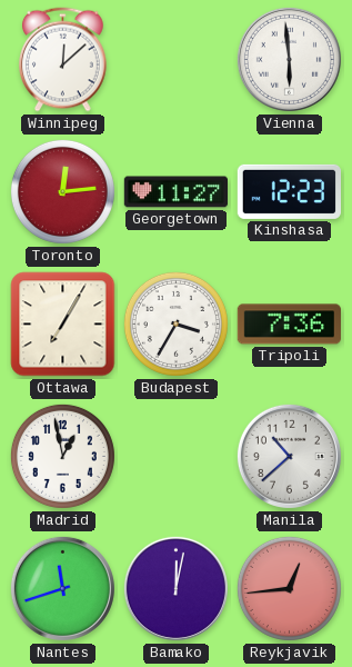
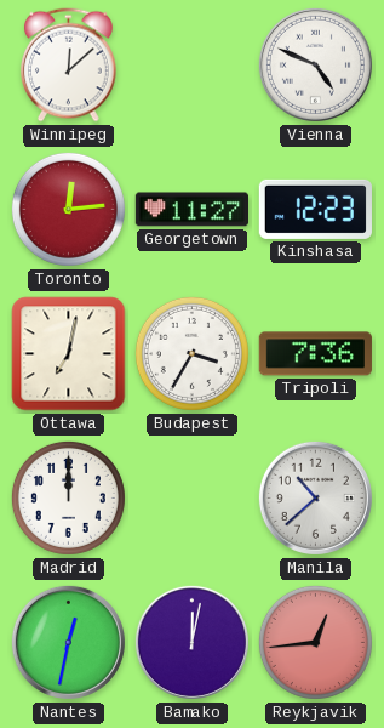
Vienna: 5:59 -> 4:49 (315, 64)
Ottawa: 7:05 -> 7:02 (69, 354)
Madrid: 12:58 -> 12:00 (68, 497)
Nantes: 11:42 -> 12:32 (68, 642)
